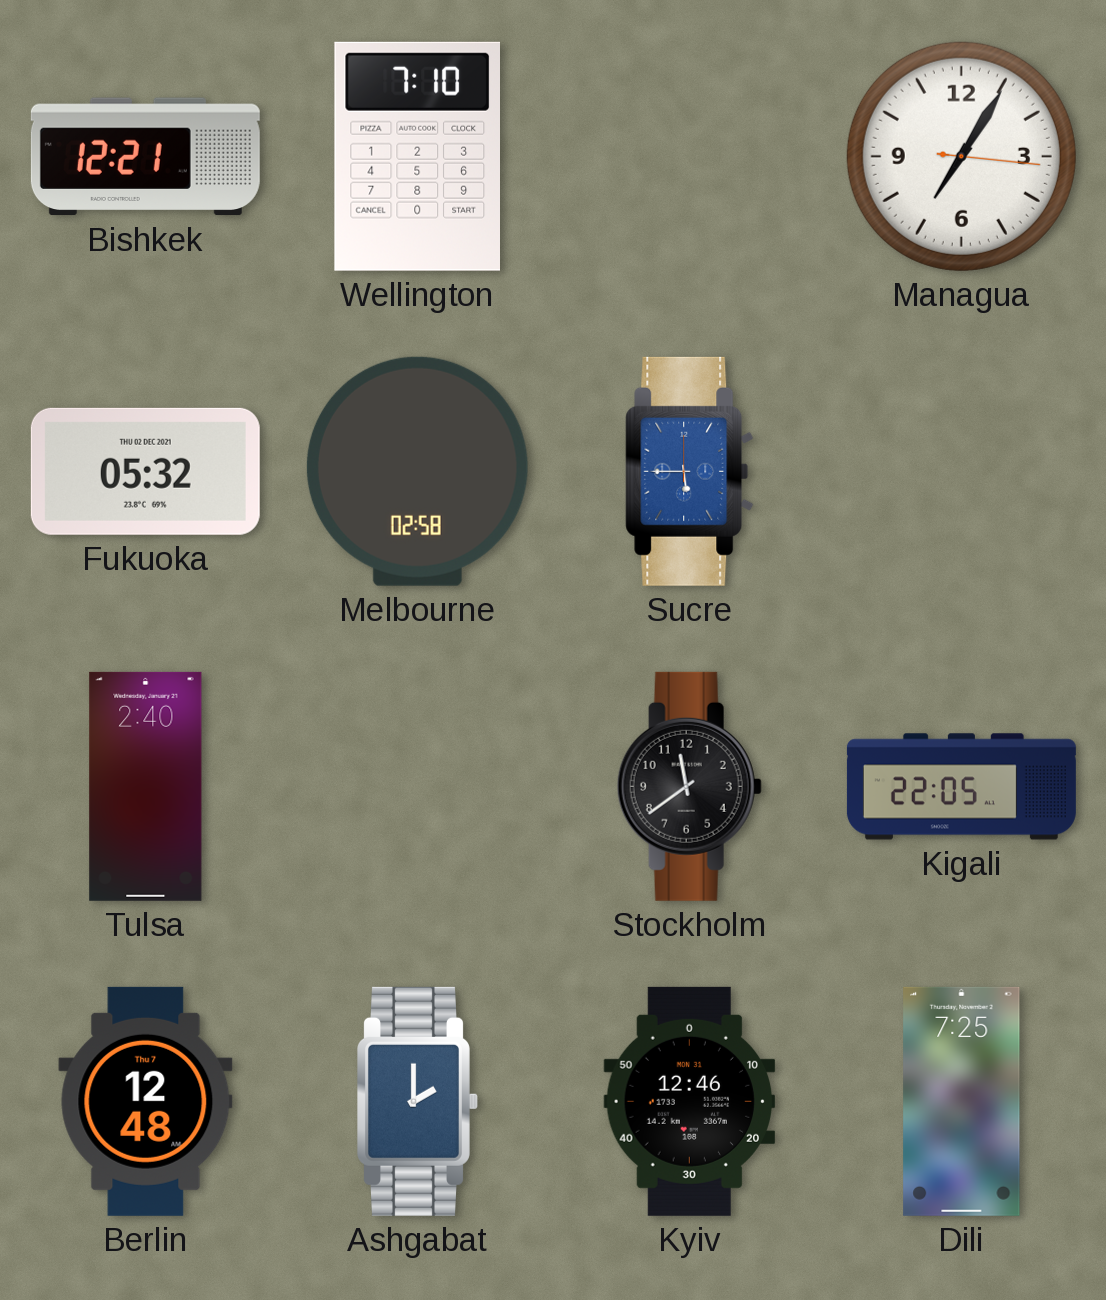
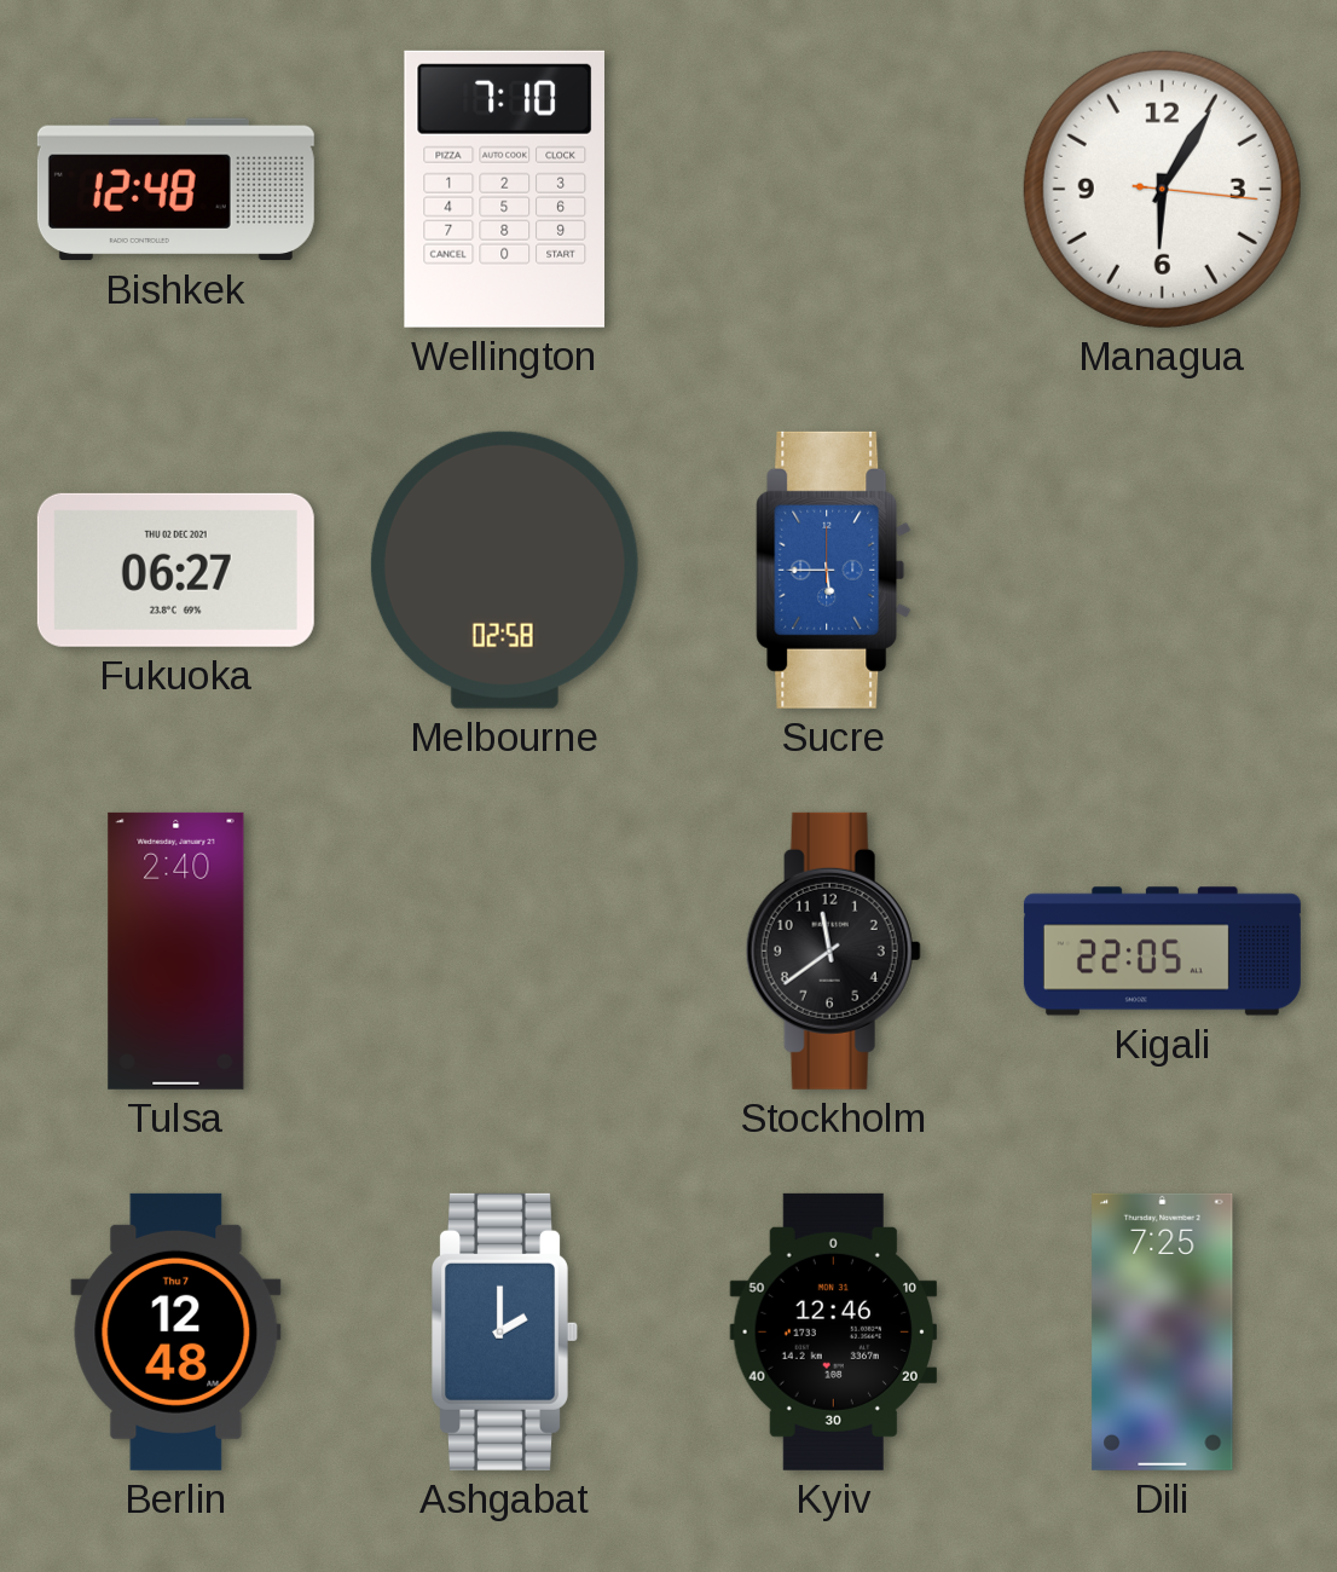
Bishkek: 12:21 -> 12:48 (175, 190)
Managua: 7:05 -> 6:05 (1162, 189)
Fukuoka: 05:32 -> 06:27 (175, 570)
